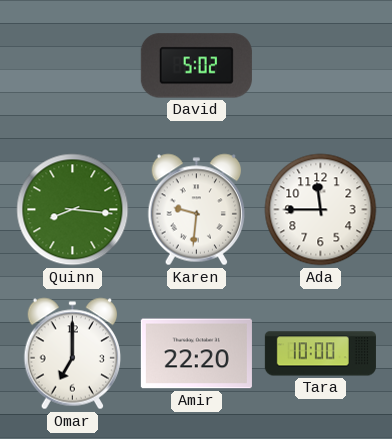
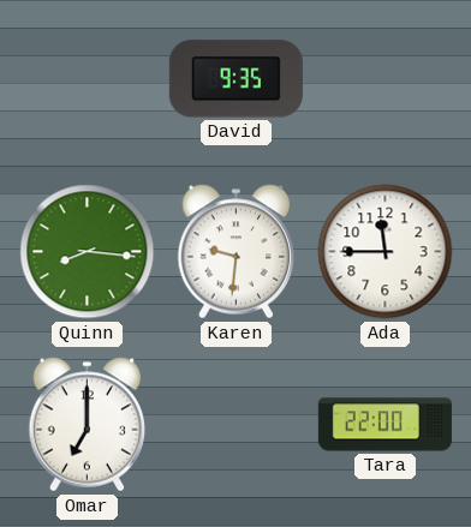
David: 5:02 -> 9:35 (235, 79)
Amir: 22:20 -> none (196, 354)
Tara: 10:00 -> 22:00 (384, 425)
